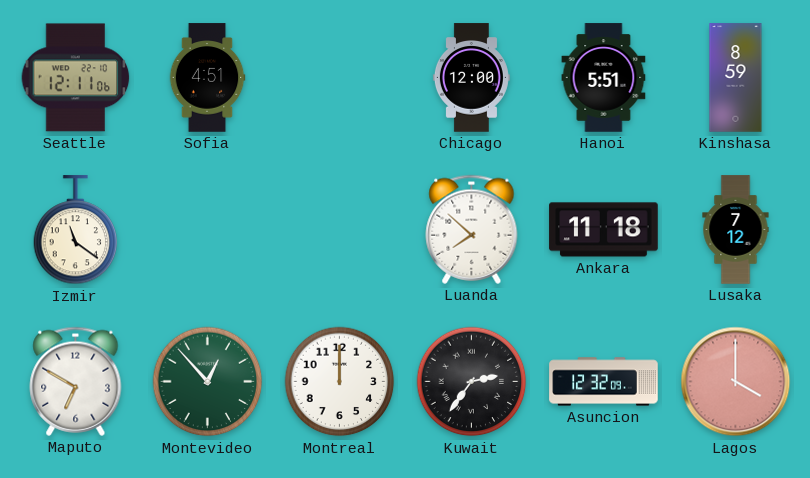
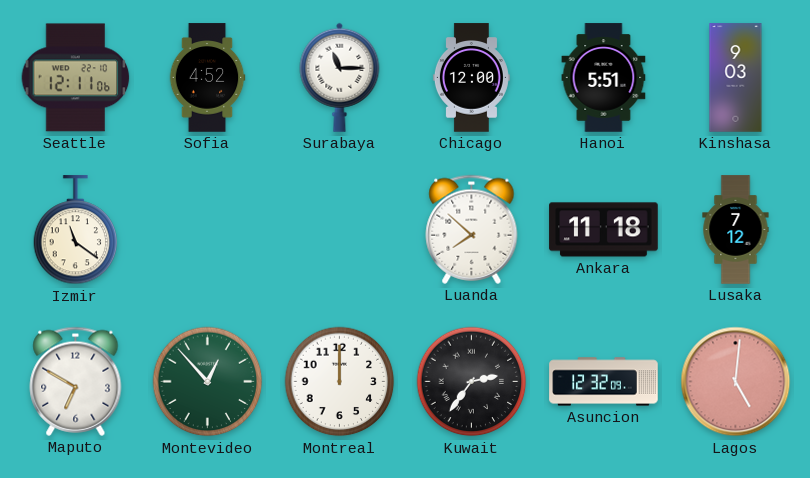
Sofia: 4:51 -> 4:52 (207, 78)
Surabaya: none -> 11:15 (340, 77)
Kinshasa: 8:59 -> 9:03 (736, 78)
Lagos: 4:00 -> 5:01 (736, 382)
